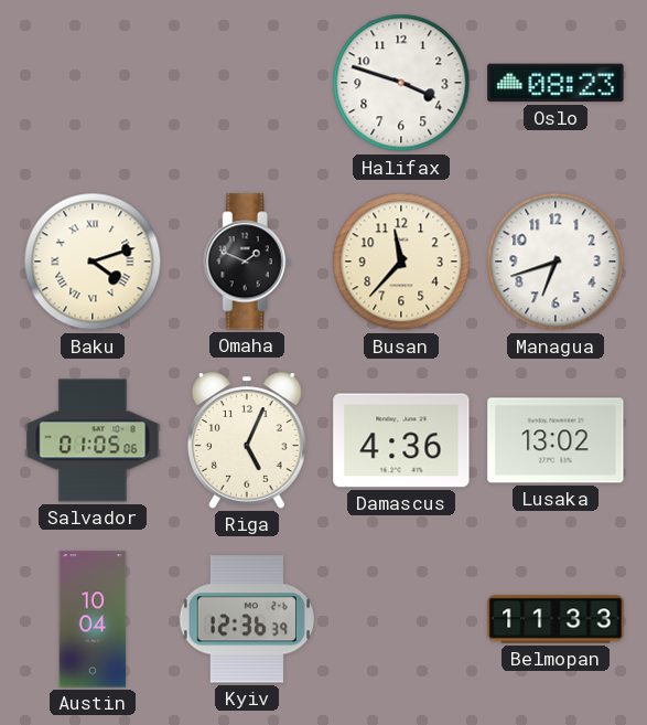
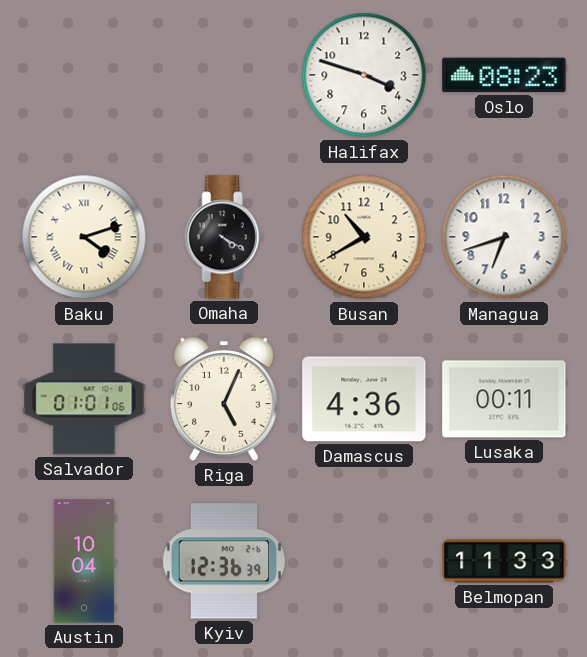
Omaha: 1:49 -> 4:20 (224, 237)
Busan: 11:37 -> 10:40 (364, 237)
Salvador: 01:05 -> 01:01 (84, 399)
Lusaka: 13:02 -> 00:11 (504, 399)
